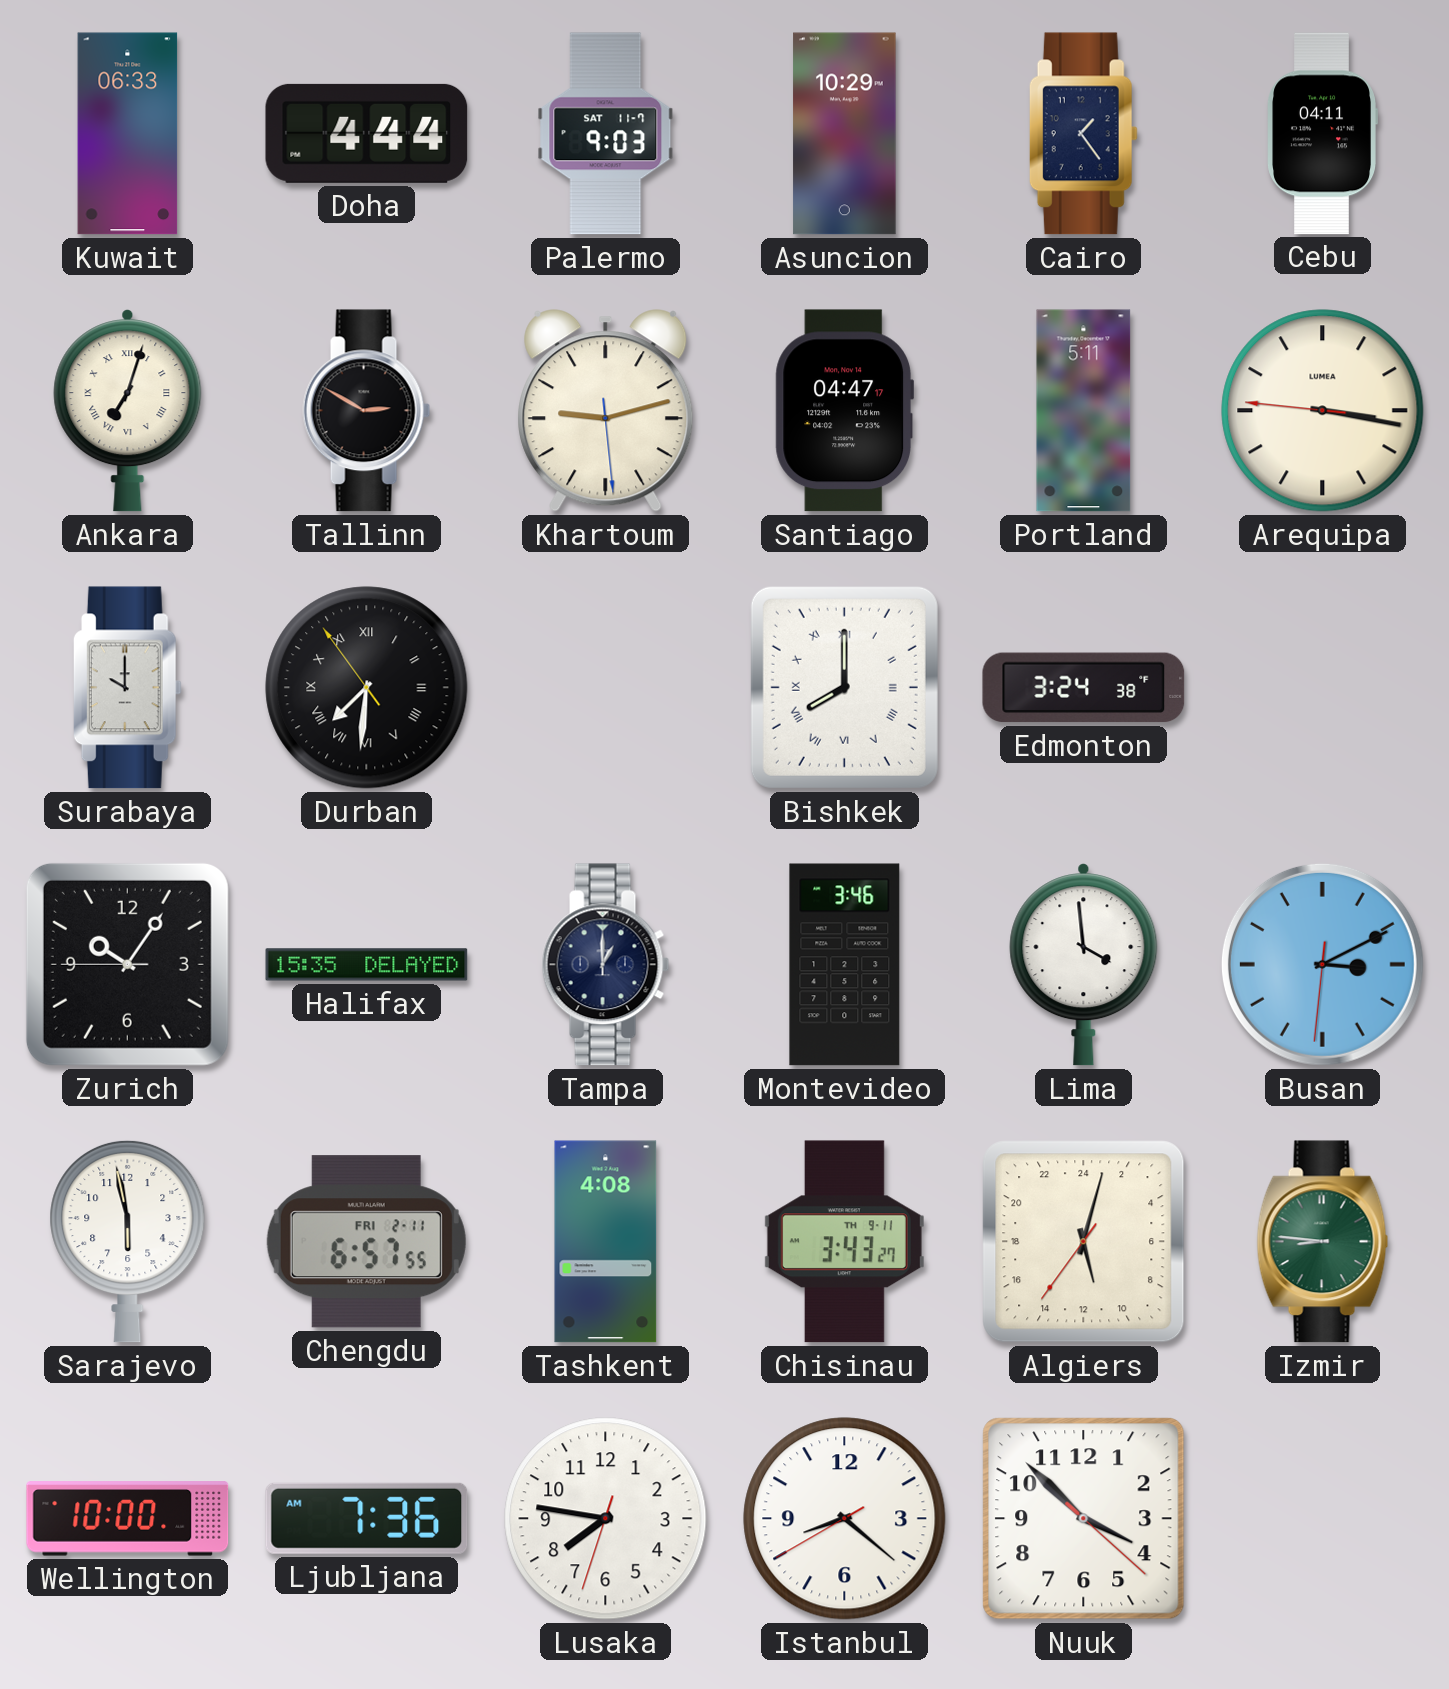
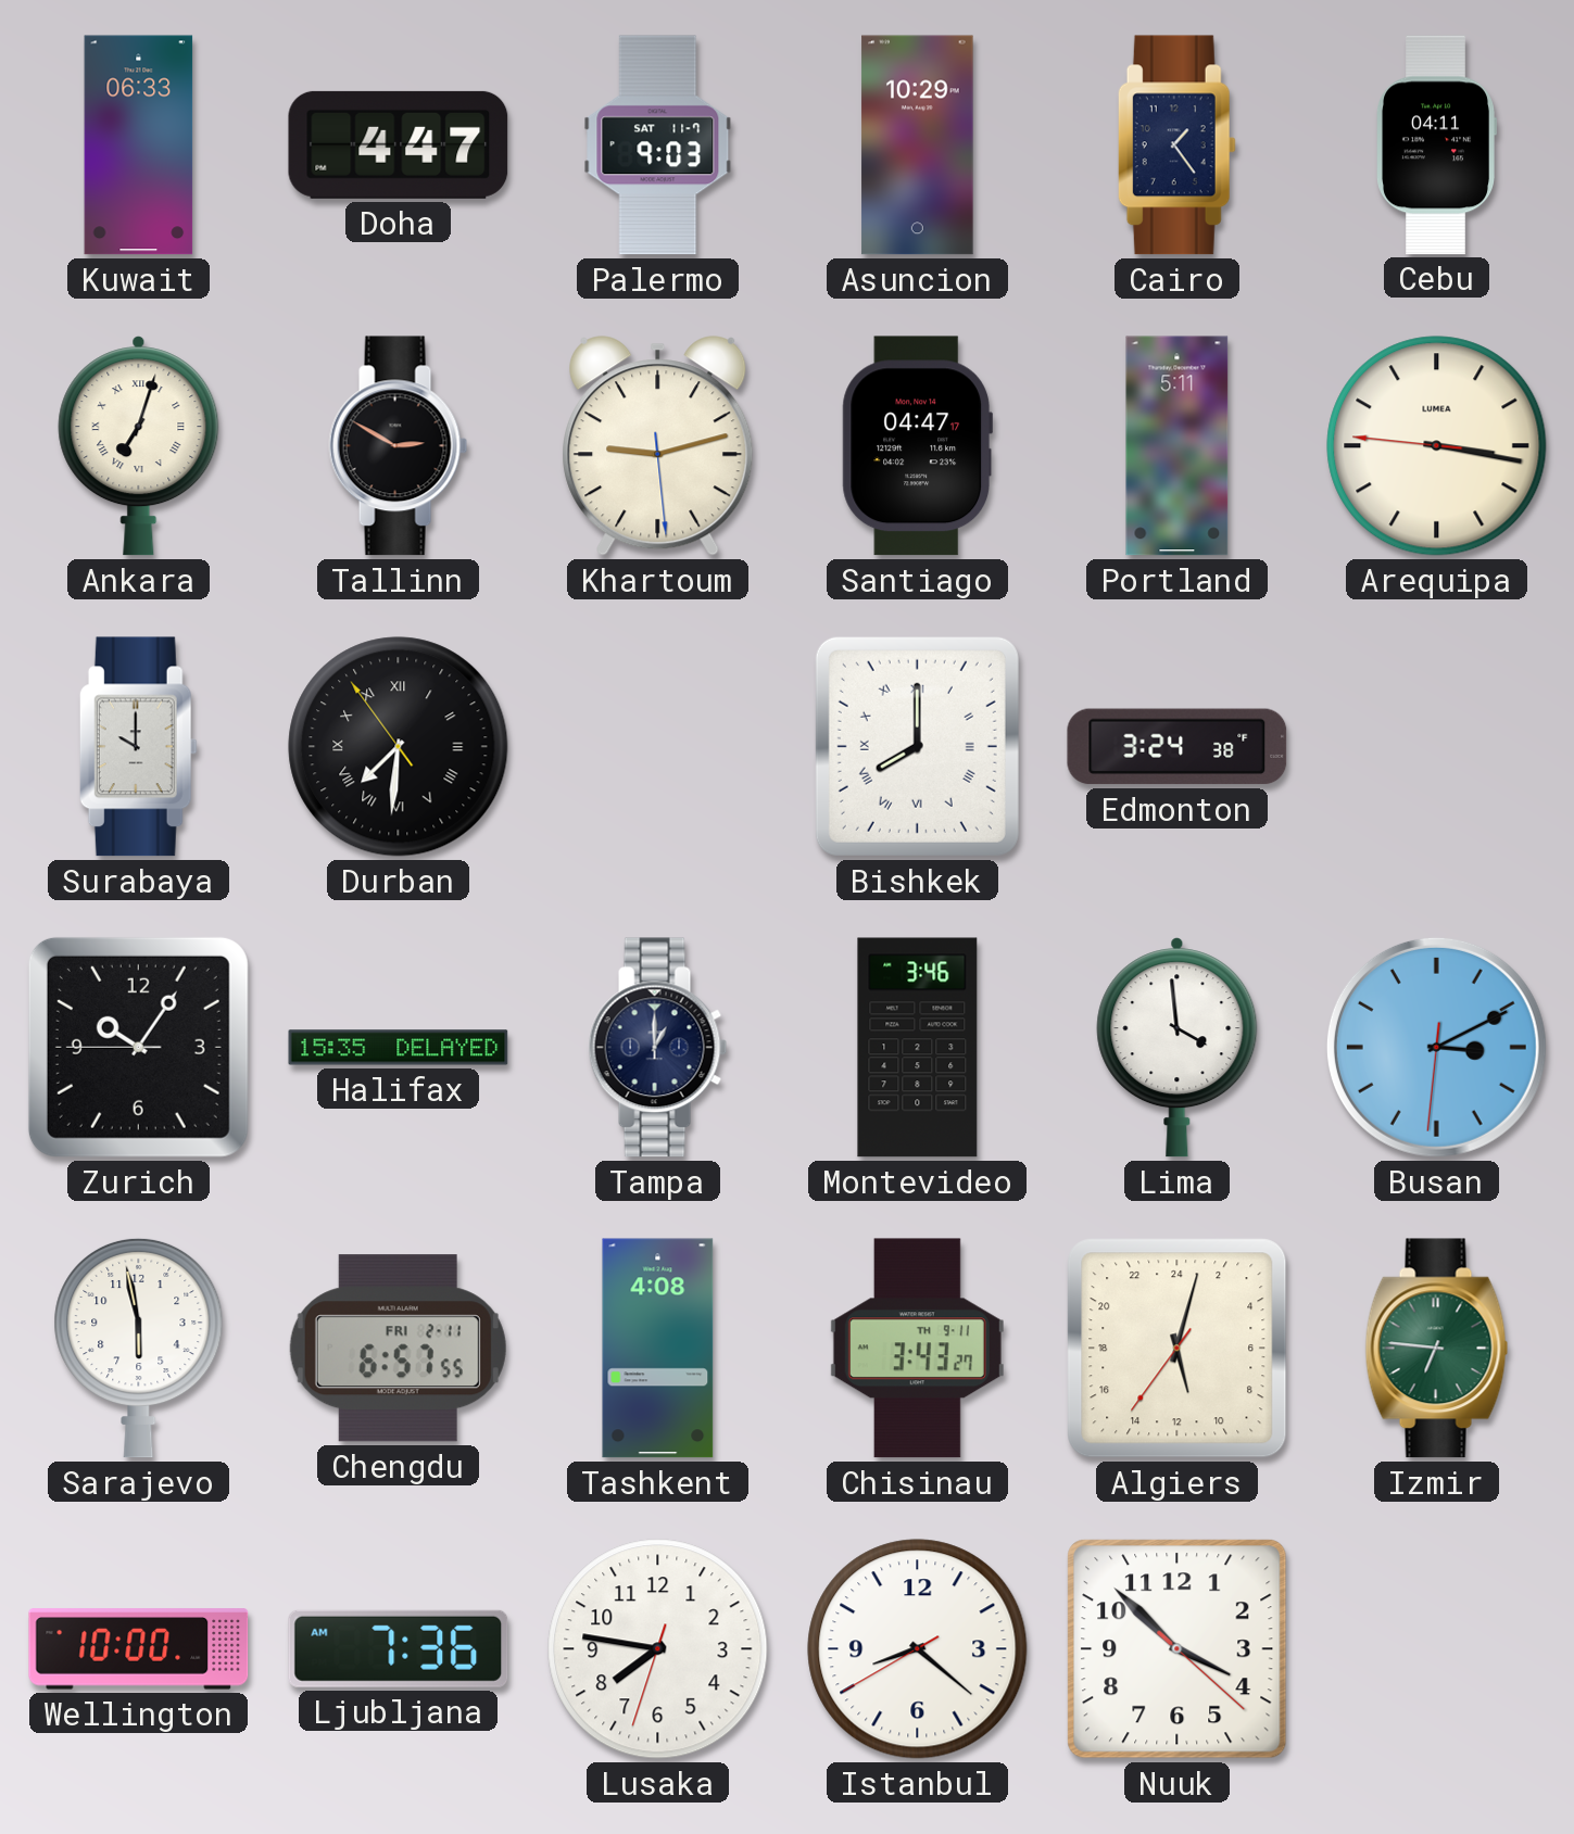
Doha: 4:44 -> 4:47 (399, 144)
Izmir: 8:46 -> 6:46 (1437, 1349)
